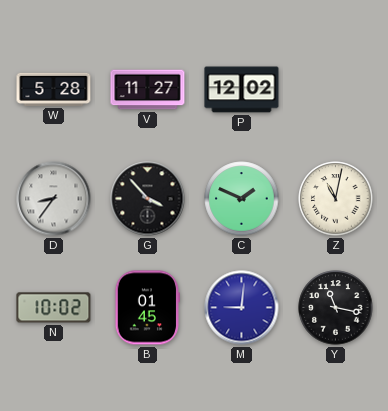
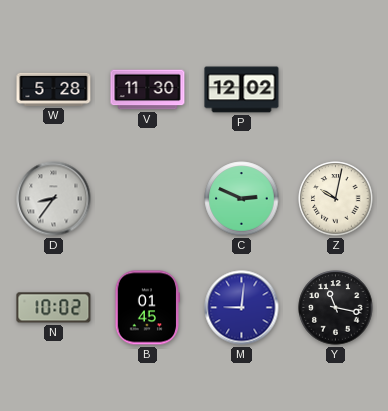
V: 11:27 -> 11:30 (148, 90)
G: 3:53 -> none (148, 199)
C: 1:49 -> 2:49 (242, 199)
Z: 11:02 -> 10:02 (336, 199)
